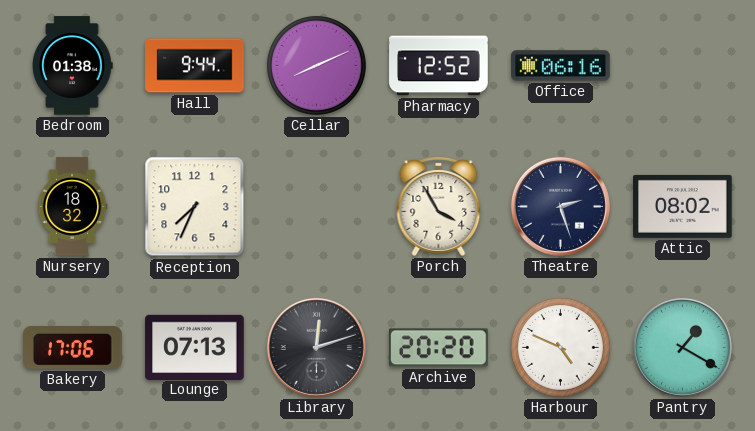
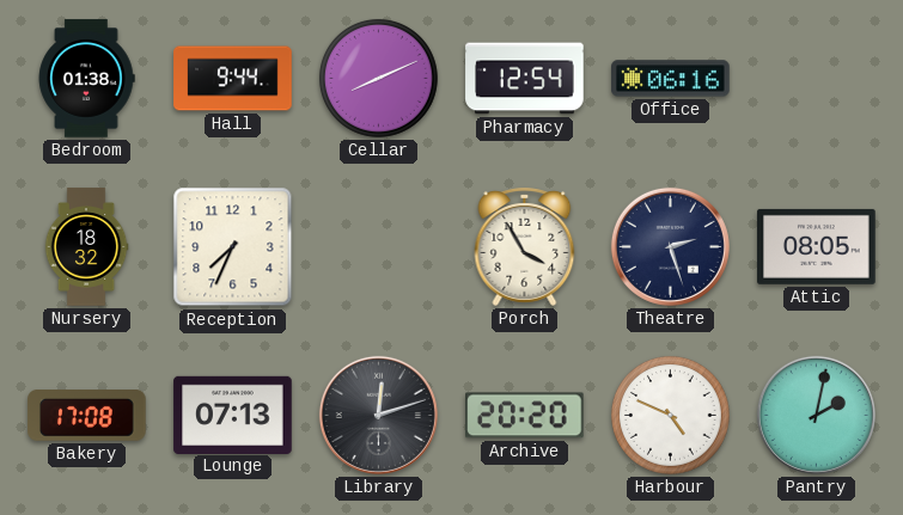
Pharmacy: 12:52 -> 12:54 (525, 79)
Attic: 08:02 -> 08:05 (817, 246)
Bakery: 17:06 -> 17:08 (87, 416)
Pantry: 1:20 -> 2:02 (816, 415)
